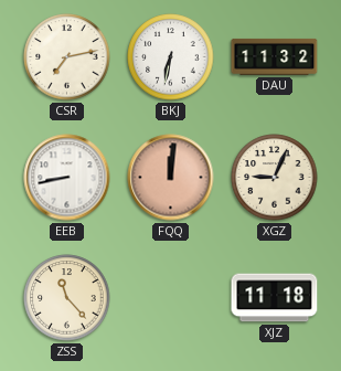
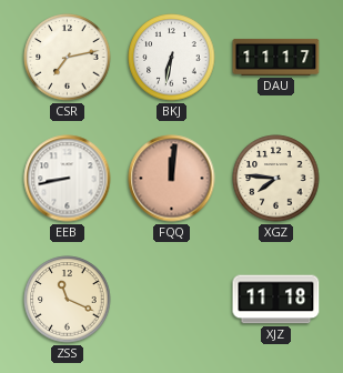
DAU: 11:32 -> 11:17 (276, 57)
XGZ: 9:04 -> 7:46 (276, 179)
ZSS: 11:23 -> 11:19 (68, 300)
